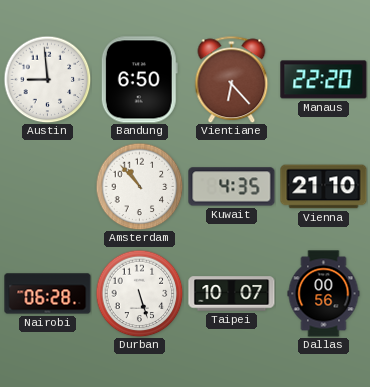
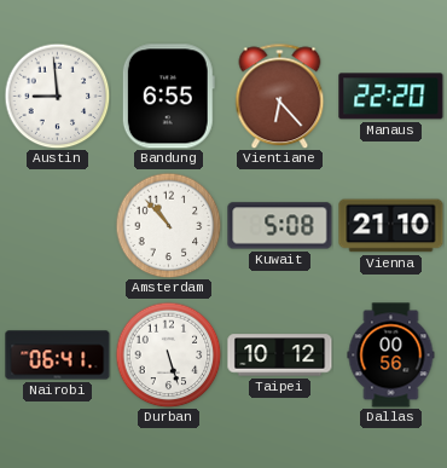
Bandung: 6:50 -> 6:55 (168, 97)
Kuwait: 4:35 -> 5:08 (280, 226)
Nairobi: 06:28 -> 06:41 (58, 356)
Taipei: 10:07 -> 10:12 (280, 356)
